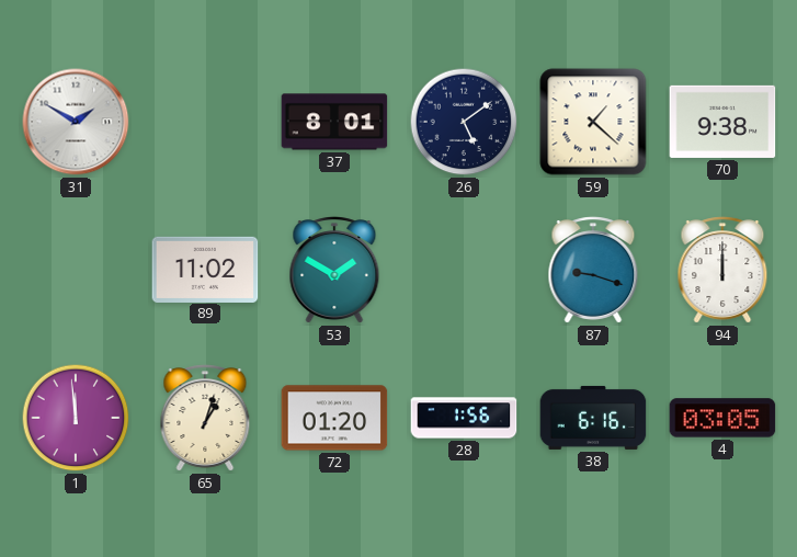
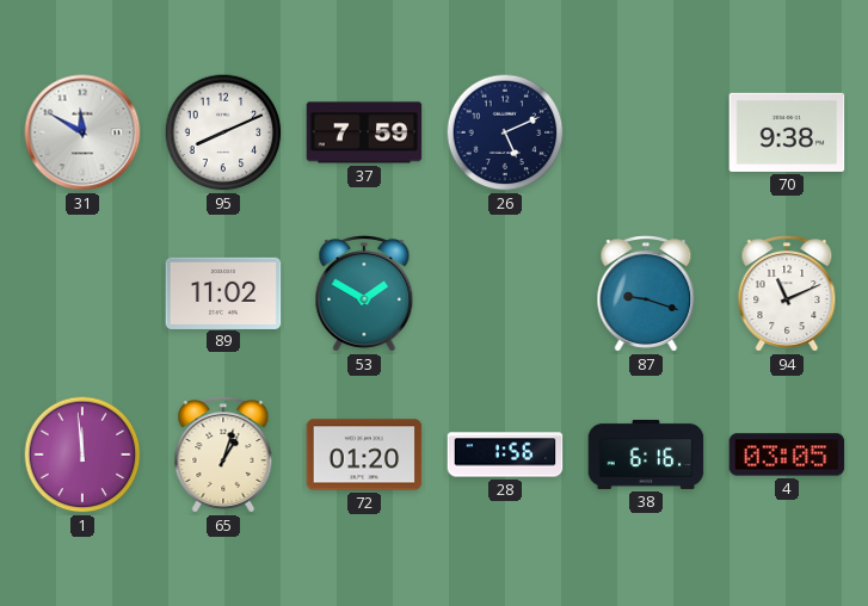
31: 1:50 -> 11:50 (82, 132)
95: none -> 8:11 (223, 132)
37: 8:01 -> 7:59 (364, 132)
26: 5:09 -> 5:11 (505, 132)
59: 1:22 -> none (593, 122)
94: 12:00 -> 11:11 (787, 293)
